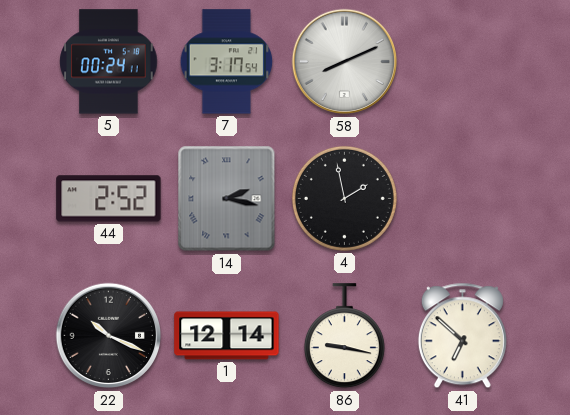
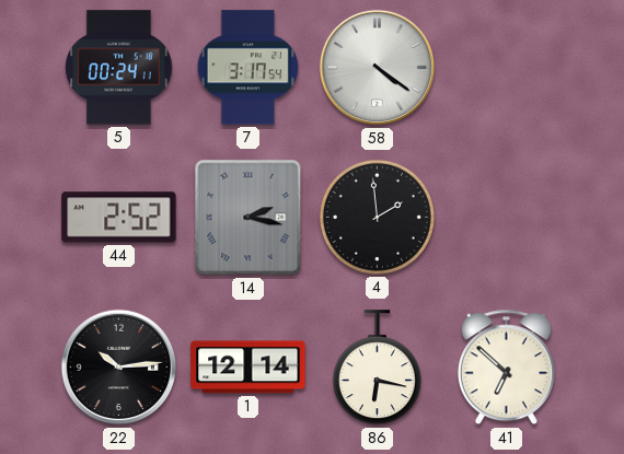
58: 8:11 -> 4:21 (378, 68)
4: 1:58 -> 1:59 (377, 217)
22: 10:19 -> 10:14 (119, 368)
86: 9:17 -> 6:17 (377, 368)
